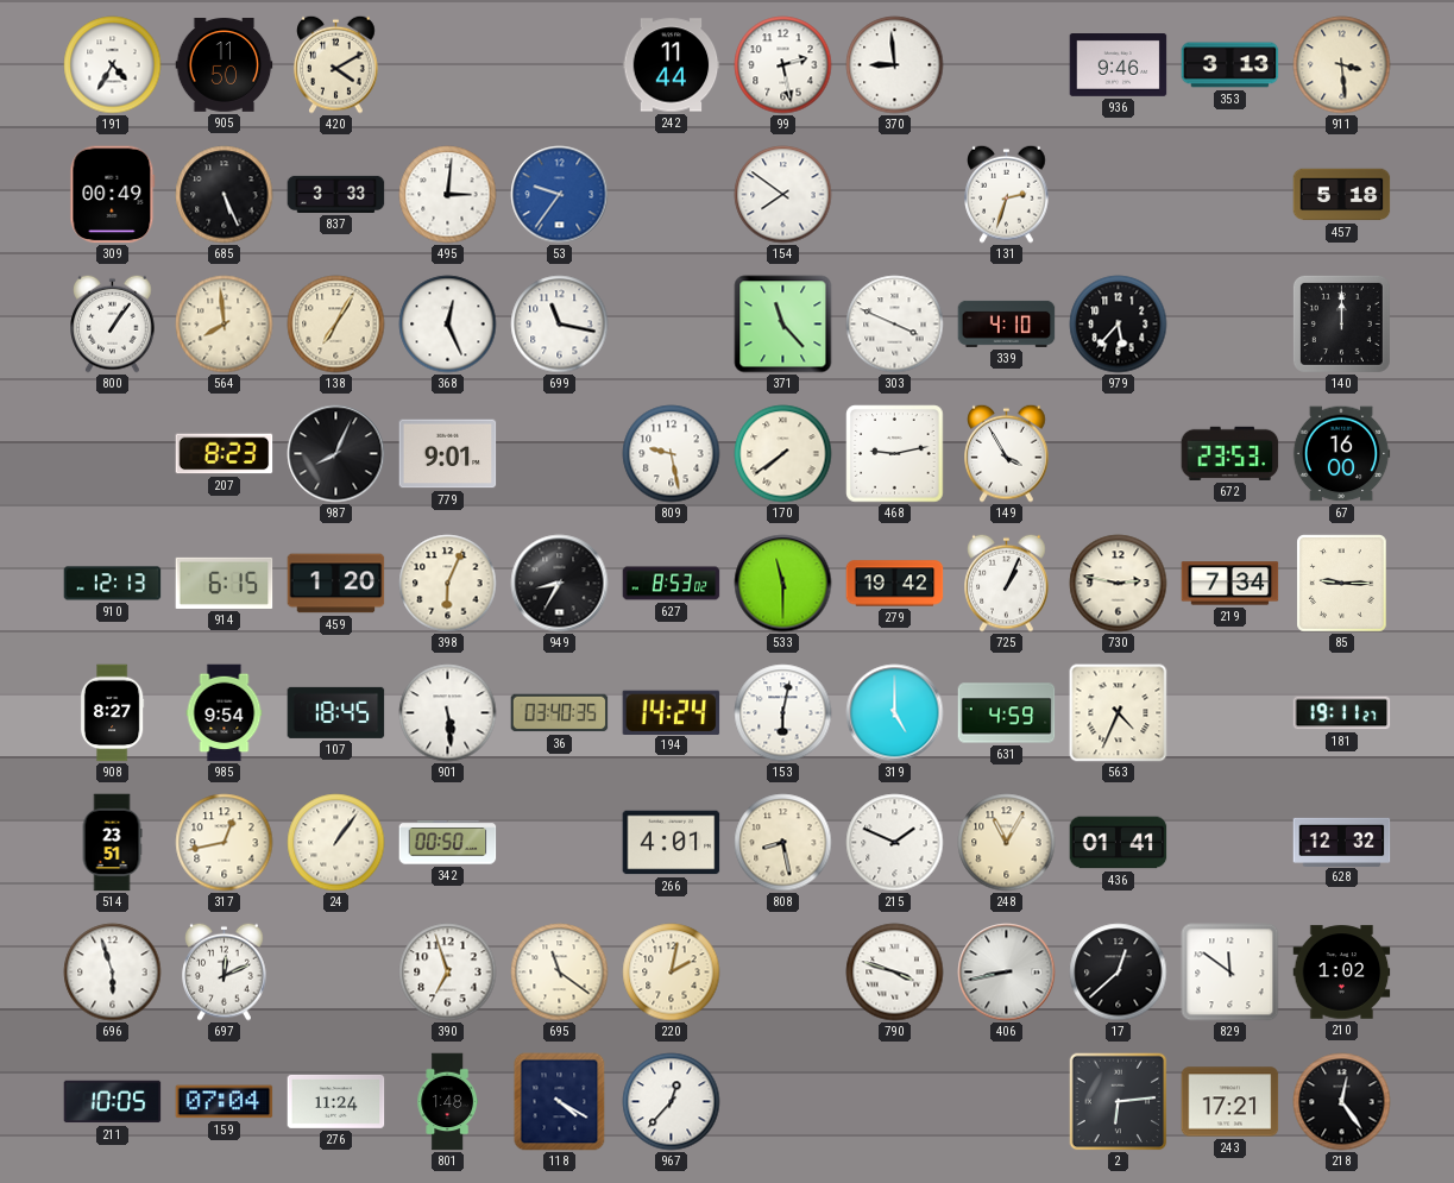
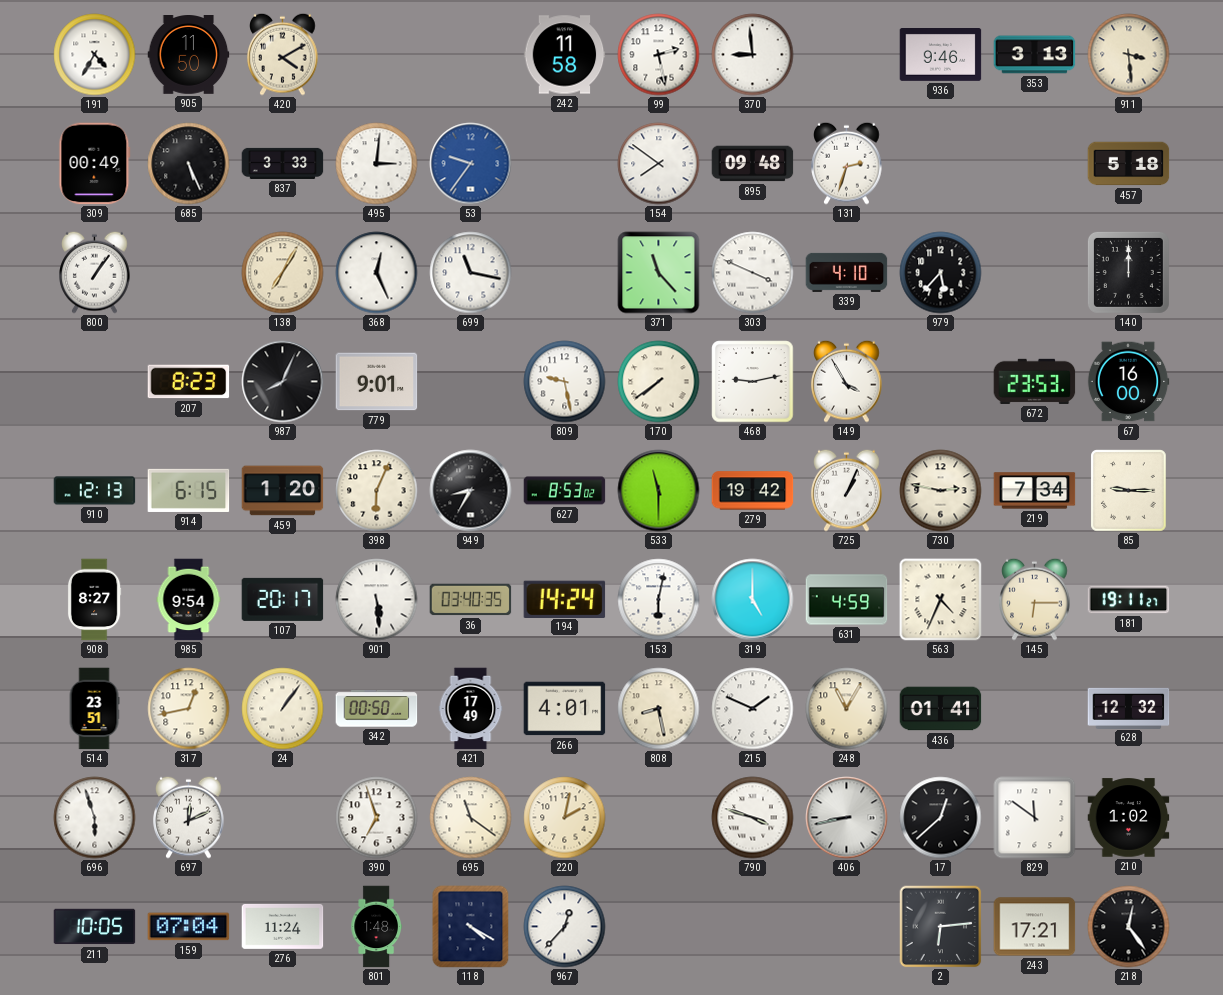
242: 11:44 -> 11:58 (565, 55)
895: none -> 09:48 (753, 164)
564: 7:59 -> none (225, 325)
107: 18:45 -> 20:17 (283, 599)
145: none -> 6:15 (1035, 599)
421: none -> 17:49 (471, 709)
